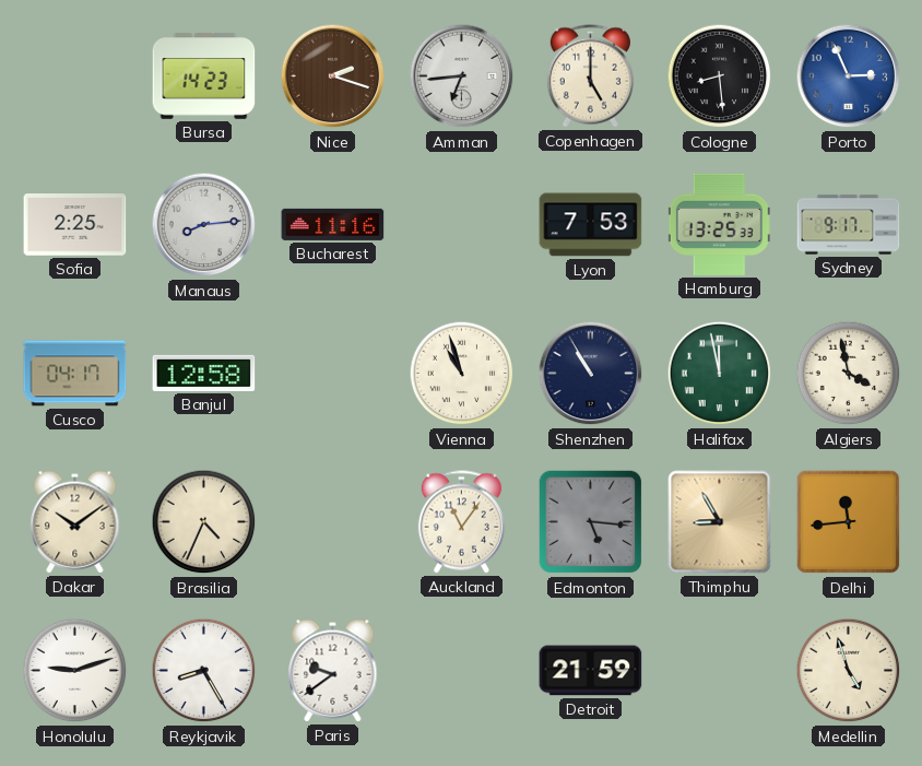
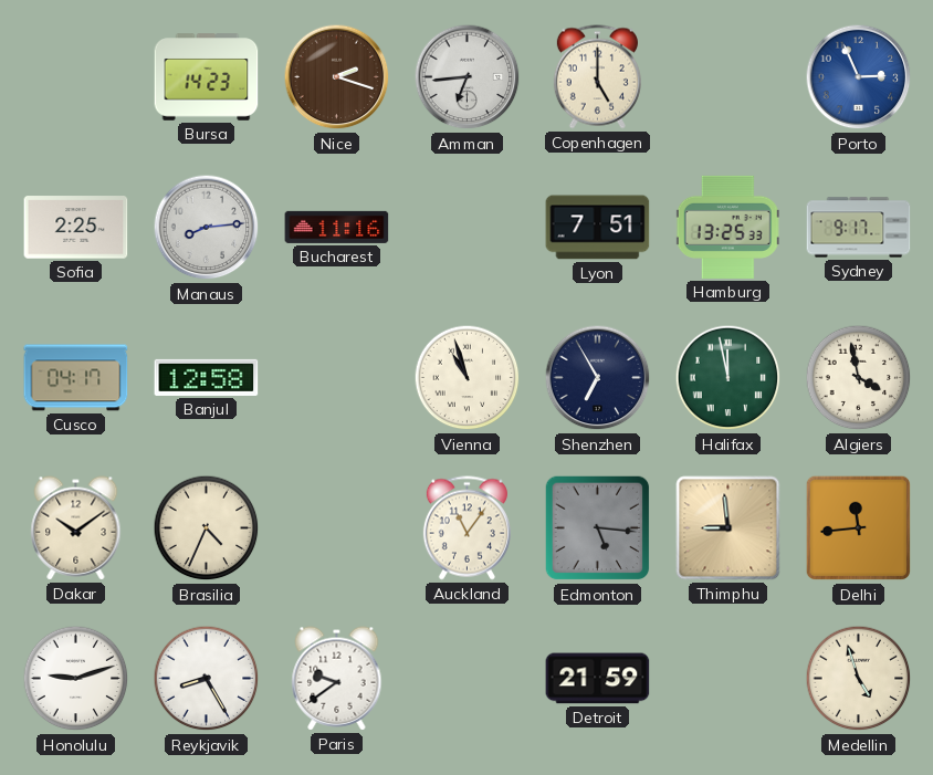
Cologne: 8:29 -> none (720, 76)
Lyon: 7:53 -> 7:51 (598, 228)
Shenzhen: 10:55 -> 6:55 (598, 378)
Thimphu: 8:55 -> 8:59 (728, 528)
